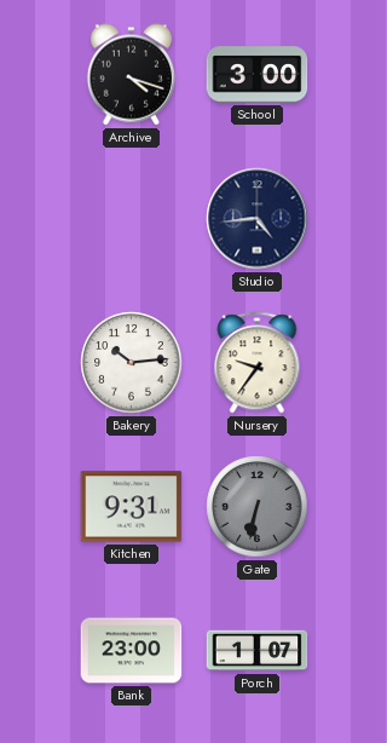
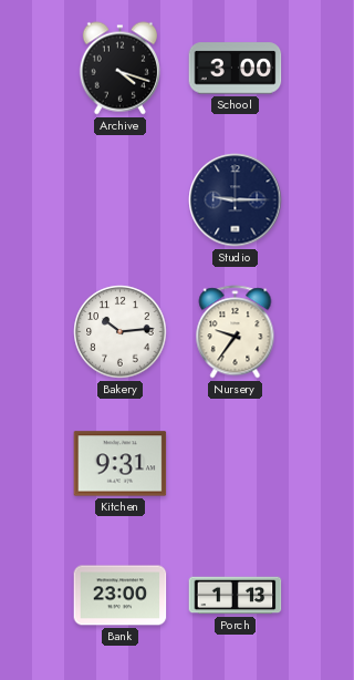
Studio: 4:44 -> 9:15 (236, 200)
Gate: 6:32 -> none (258, 507)
Porch: 1:07 -> 1:13 (236, 596)
